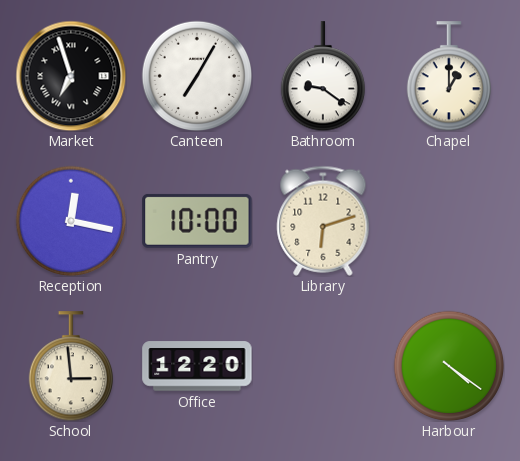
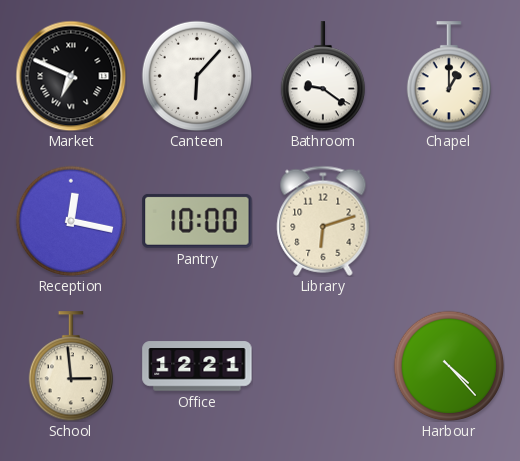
Market: 6:57 -> 6:49 (71, 76)
Canteen: 7:05 -> 6:07 (197, 76)
Office: 12:20 -> 12:21 (197, 366)
Harbour: 4:21 -> 4:23 (449, 366)
